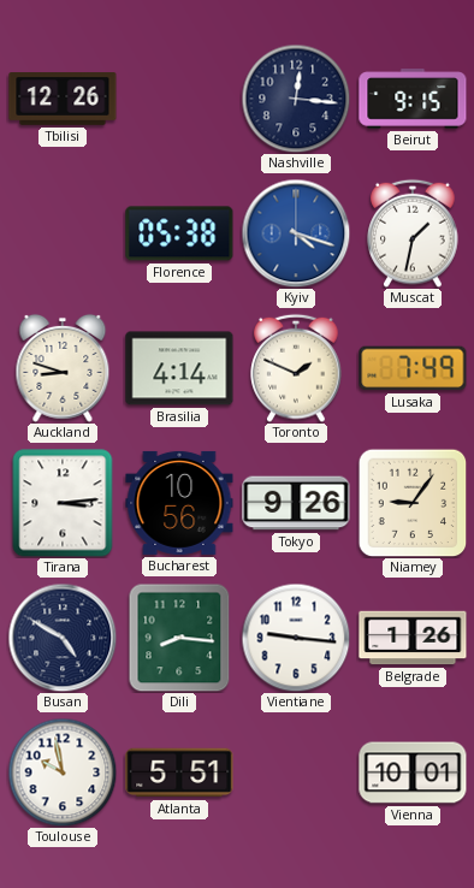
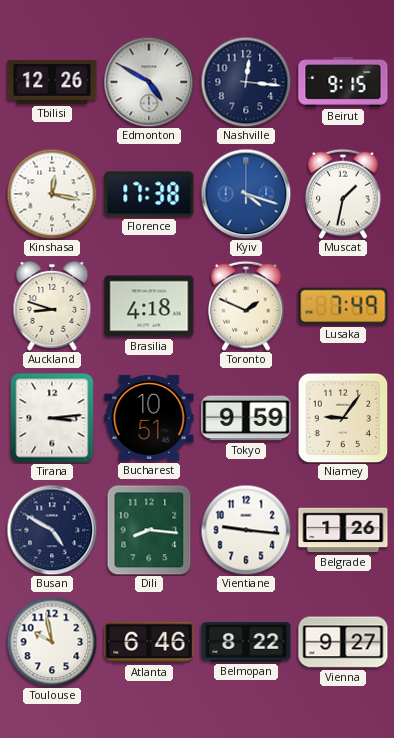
Edmonton: none -> 4:50 (149, 82)
Kinshasa: none -> 12:17 (52, 194)
Florence: 05:38 -> 17:38 (149, 194)
Brasilia: 4:14 -> 4:18 (149, 306)
Bucharest: 10:56 -> 10:51 (149, 418)
Tokyo: 9:26 -> 9:59 (246, 418)
Atlanta: 5:51 -> 6:46 (149, 642)
Belmopan: none -> 8:22 (246, 642)
Vienna: 10:01 -> 9:27 (343, 642)
